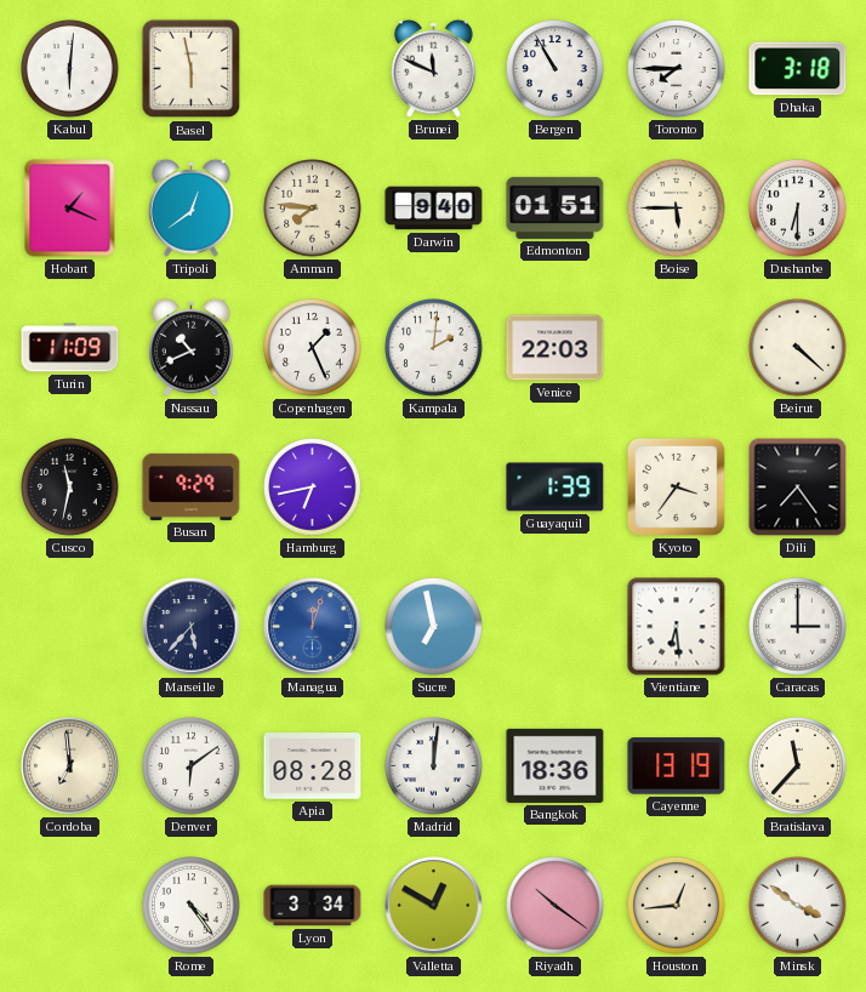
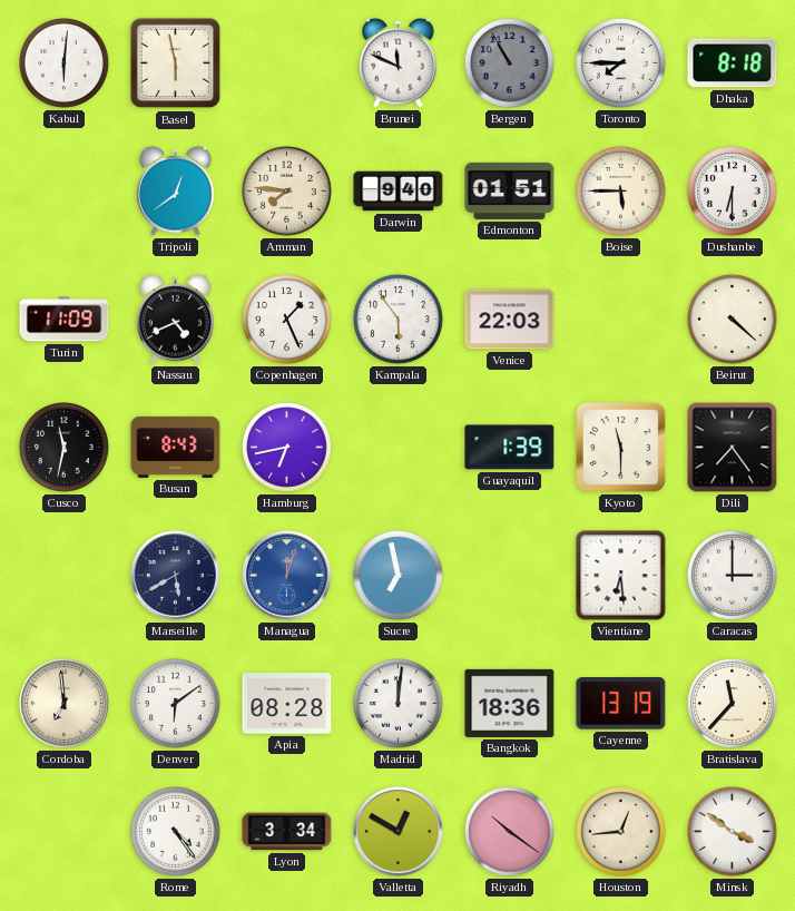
Bergen dial: white -> grey (510, 63)
Dhaka: 3:18 -> 8:18 (733, 63)
Hobart: 1:19 -> none (70, 209)
Nassau: 10:41 -> 4:41 (176, 319)
Kampala: 2:01 -> 5:54 (399, 320)
Busan: 9:29 -> 8:43 (176, 447)
Kyoto: 3:36 -> 11:30 (620, 447)
Marseille: 5:37 -> 5:40 (176, 576)
